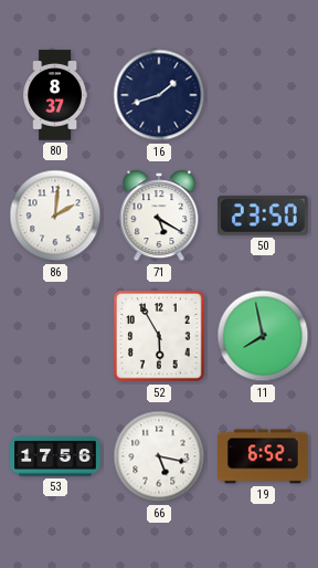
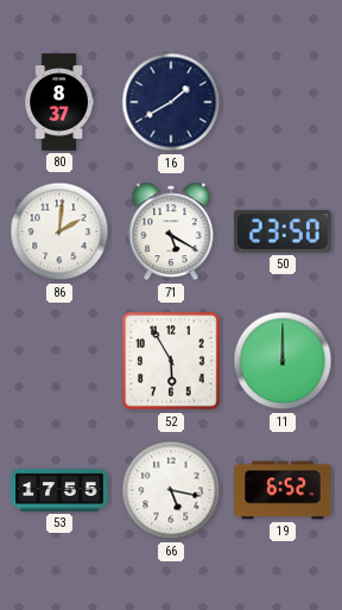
16: 1:42 -> 1:40 (171, 102)
11: 7:58 -> 12:00 (283, 361)
53: 17:56 -> 17:55 (59, 490)
